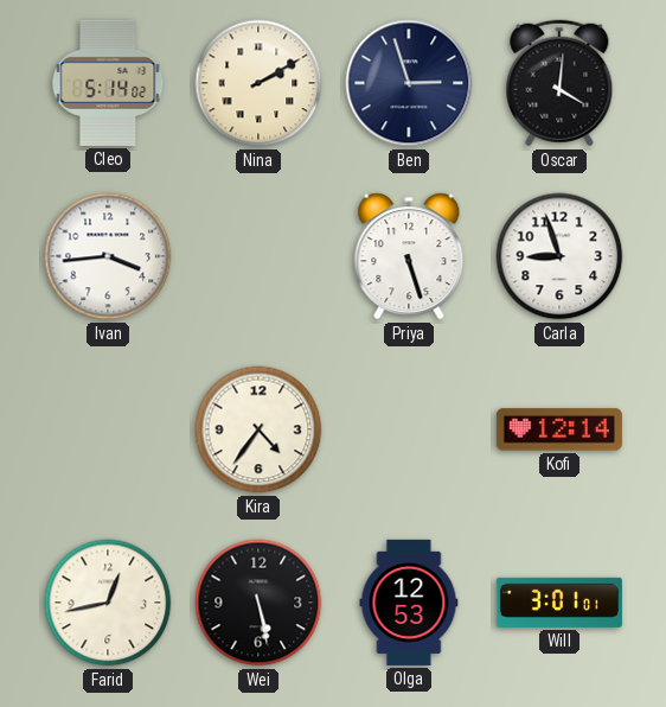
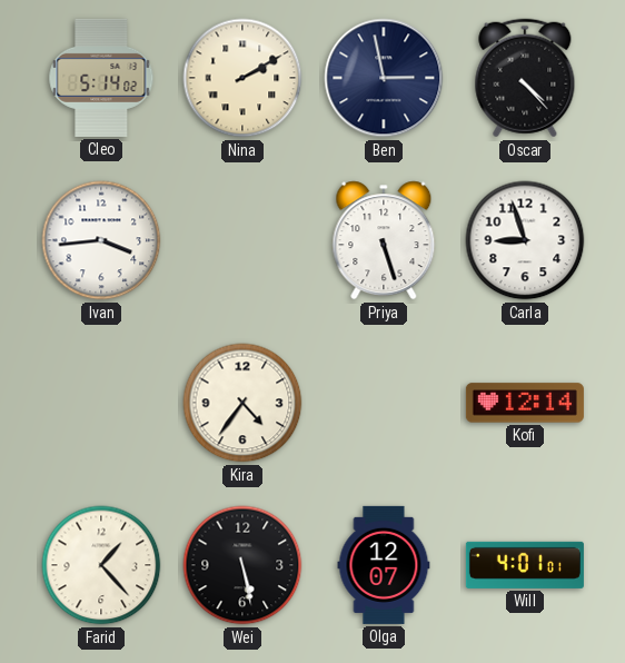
Ben: 2:57 -> 2:58 (384, 78)
Oscar: 4:01 -> 4:23 (525, 78)
Farid: 12:43 -> 1:23 (101, 565)
Olga: 12:53 -> 12:07 (384, 565)
Will: 3:01 -> 4:01 (525, 565)
